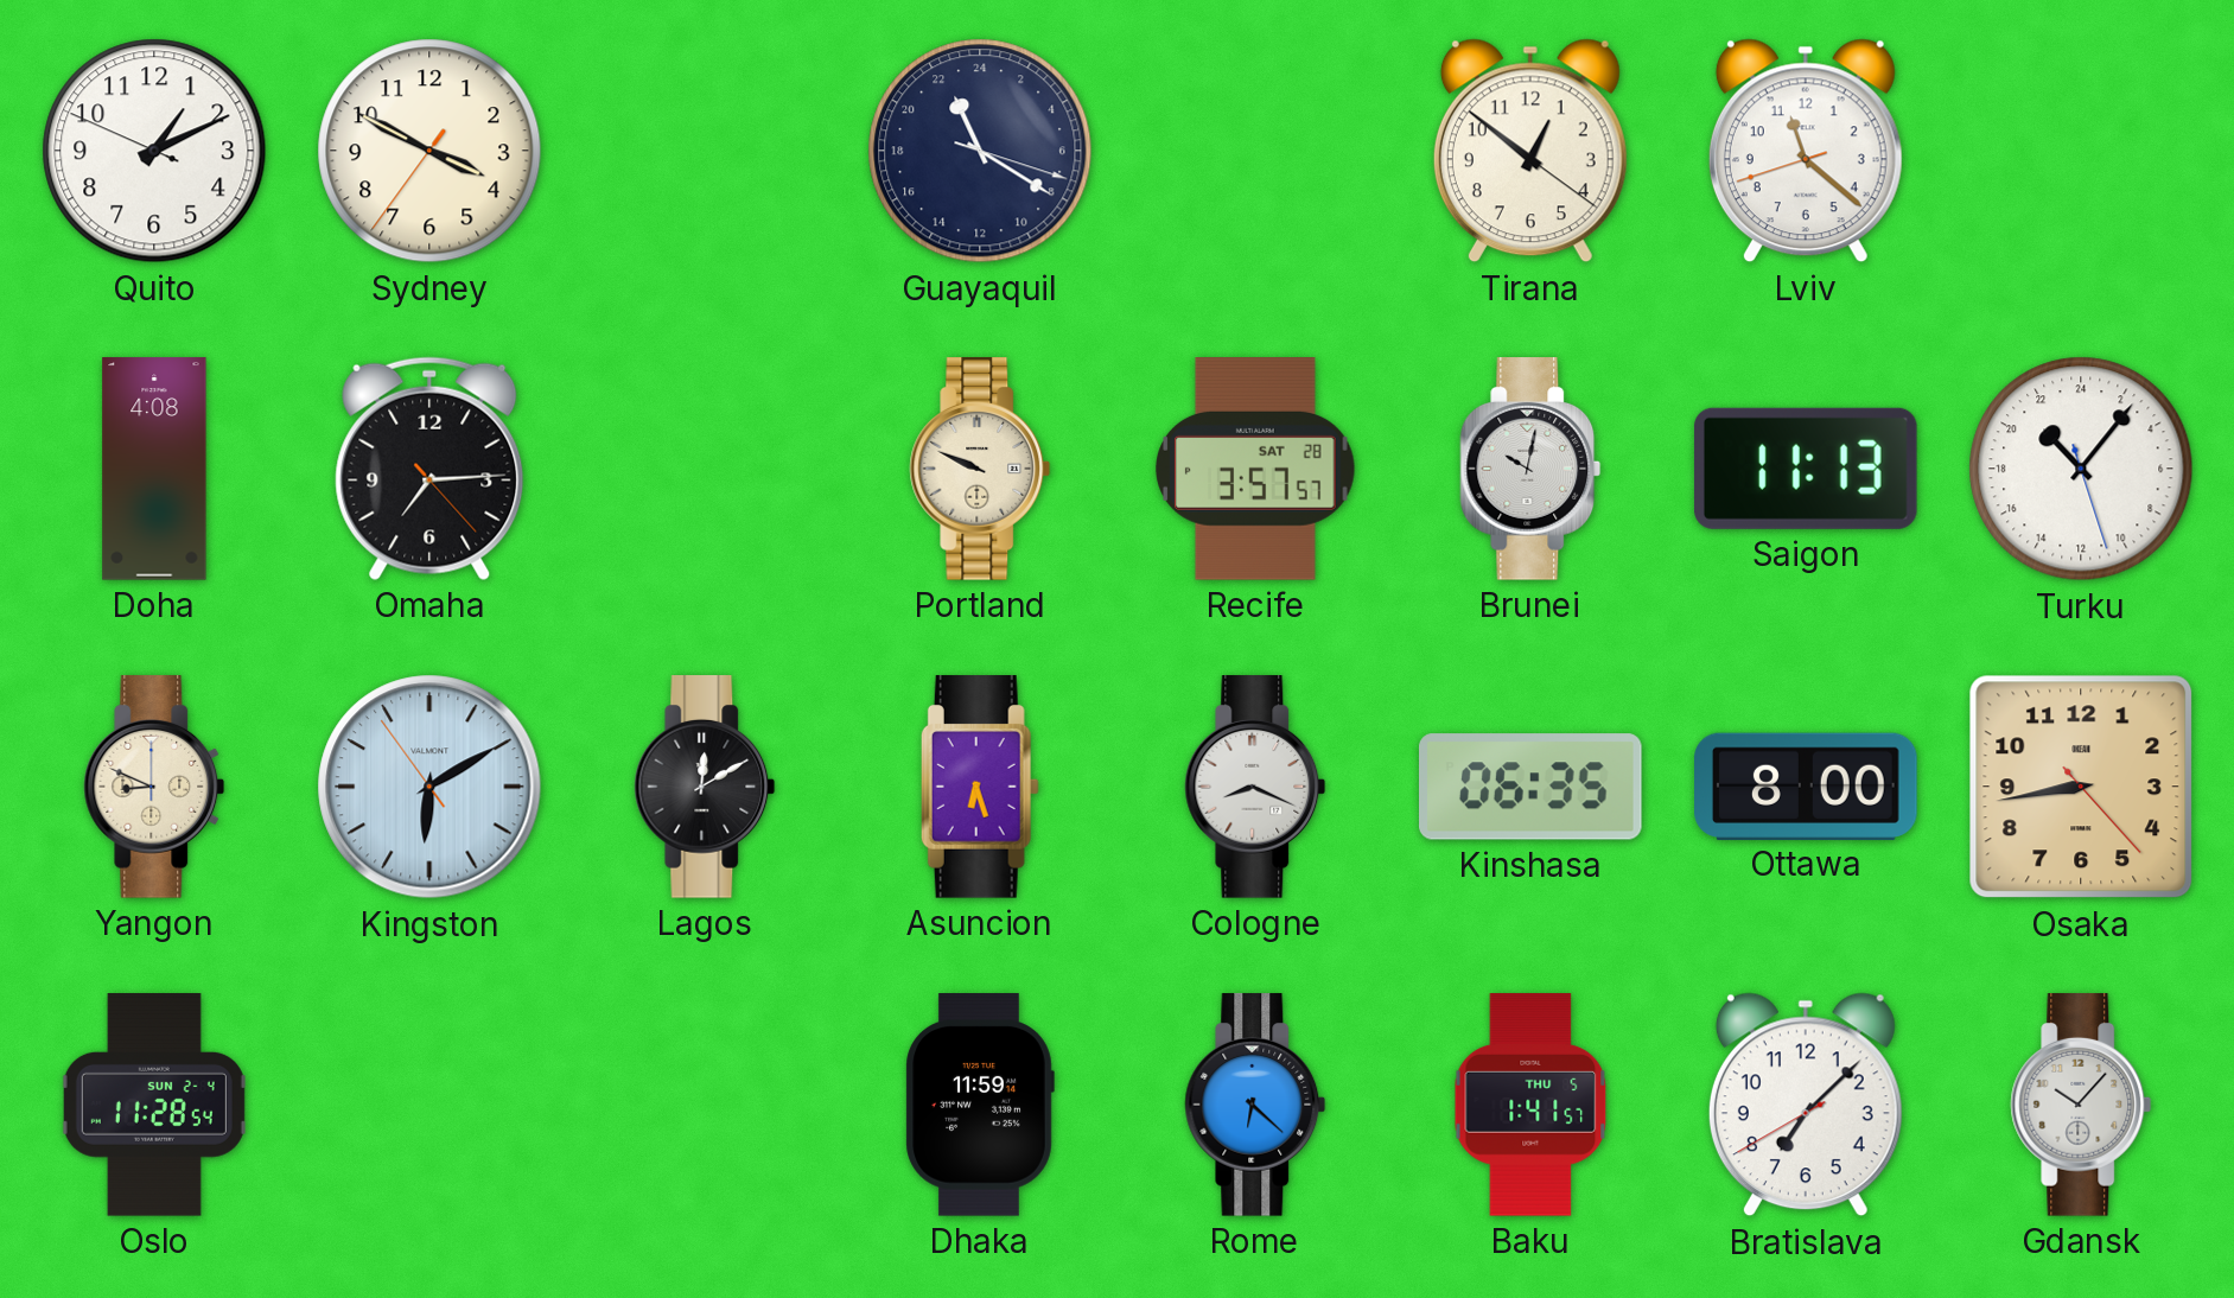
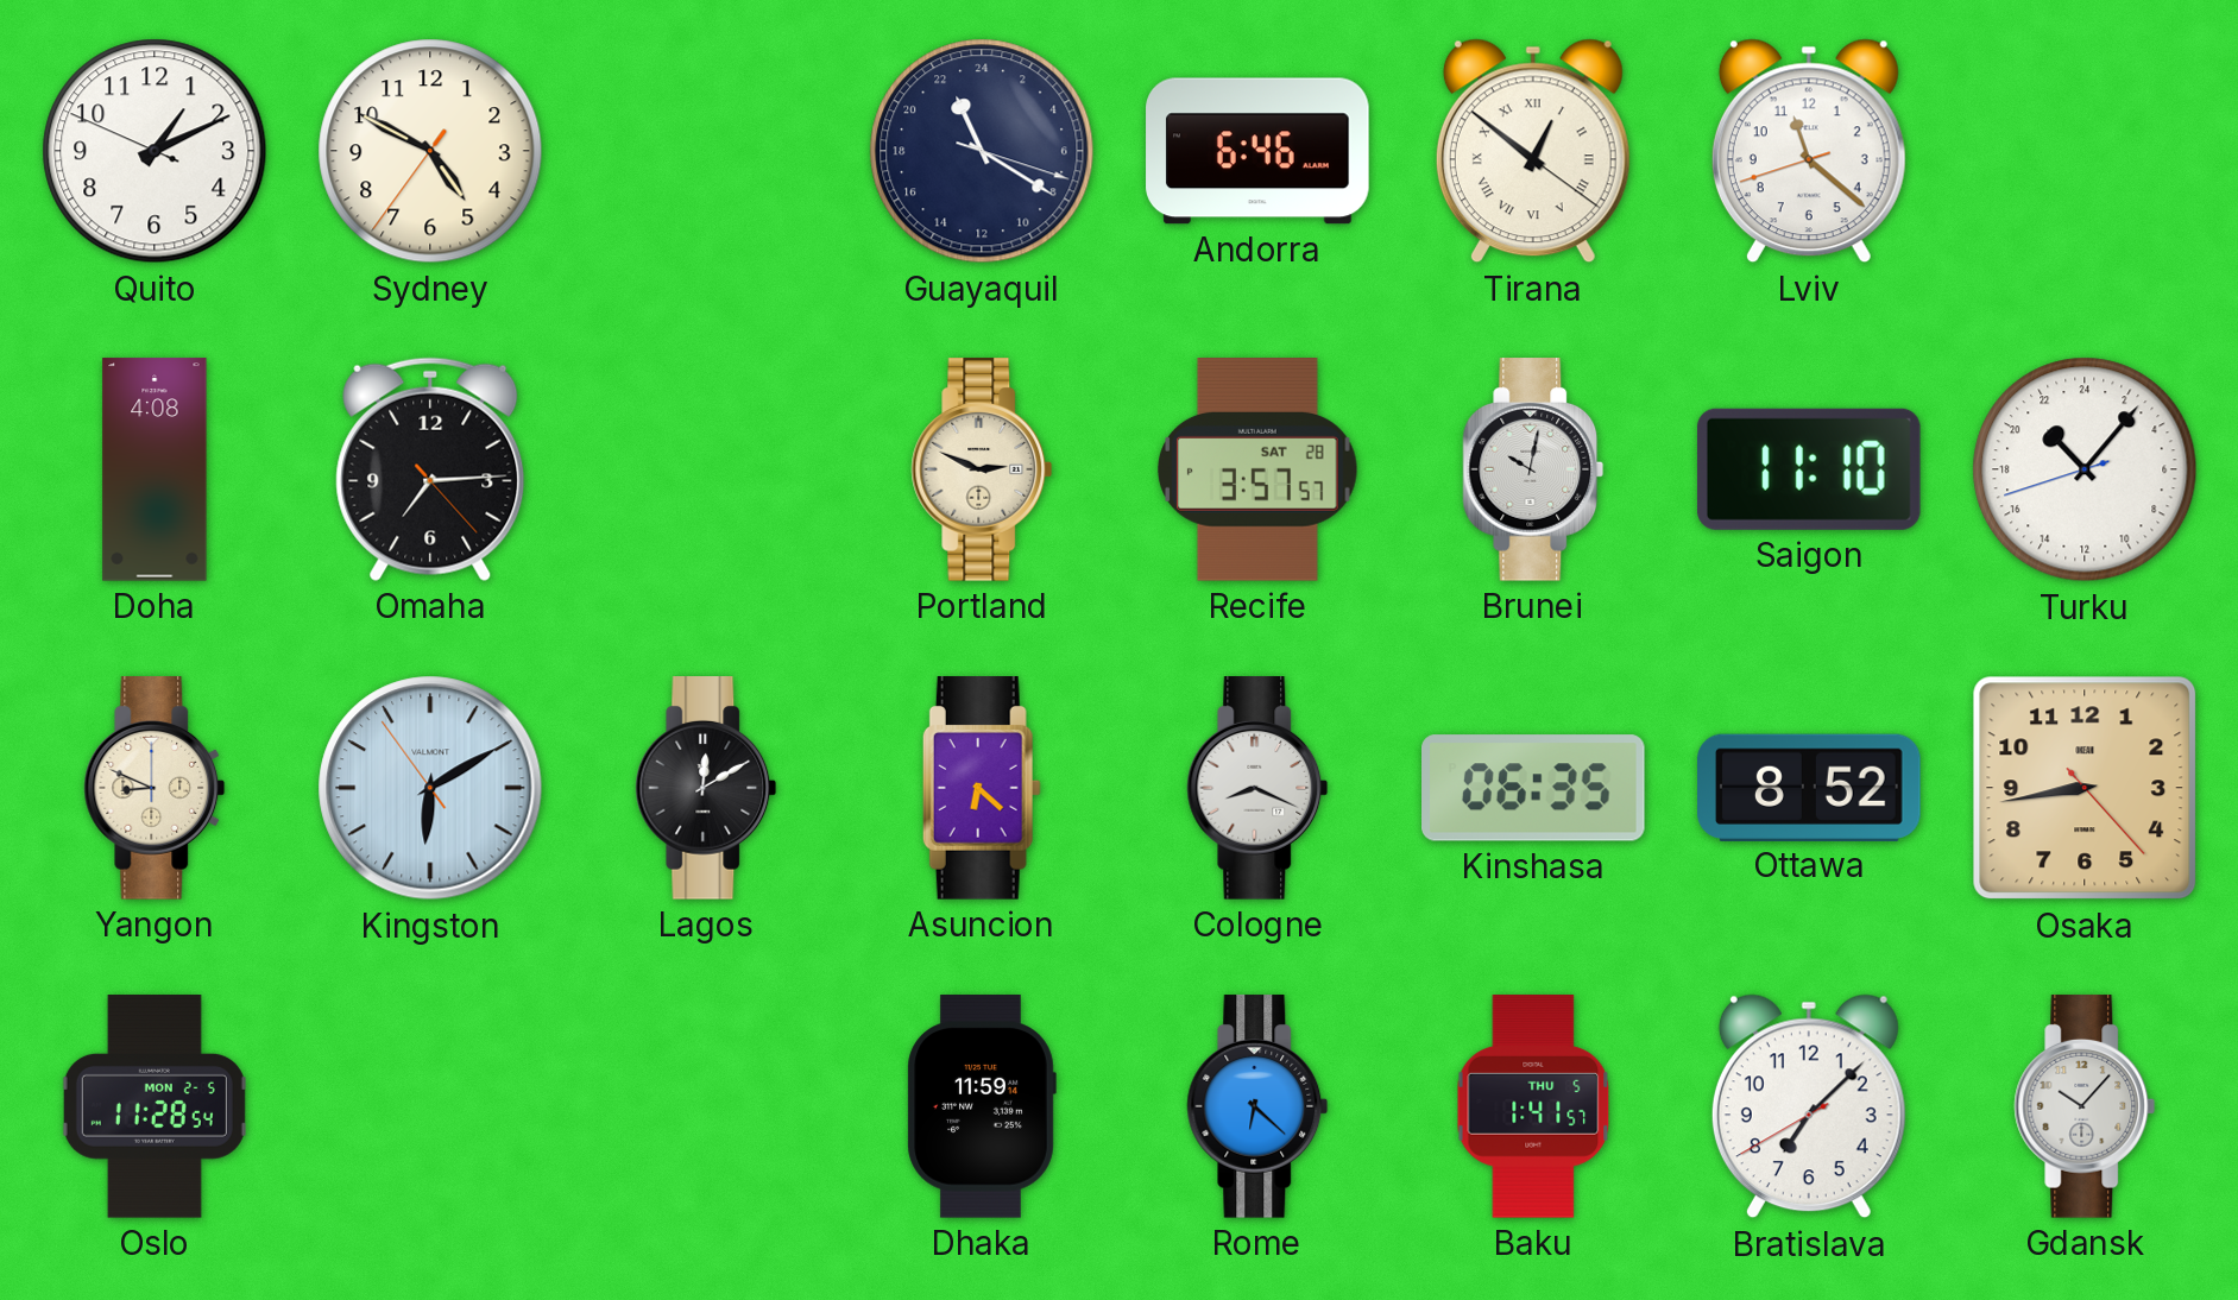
Sydney: 3:49 -> 4:49 (430, 151)
Andorra: none -> 6:46 (1257, 151)
Tirana numerals: Arabic -> Roman (1533, 151)
Portland: 9:49 -> 2:49 (982, 469)
Saigon: 11:13 -> 11:10 (1809, 469)
Turku: 21:06:27 -> 21:06:42 (2085, 469)
Asuncion: 6:27 -> 6:22 (982, 788)
Ottawa: 8:00 -> 8:52 (1809, 787)
Oslo date: SUN 2-4 -> MON 2-5 (155, 1106)
